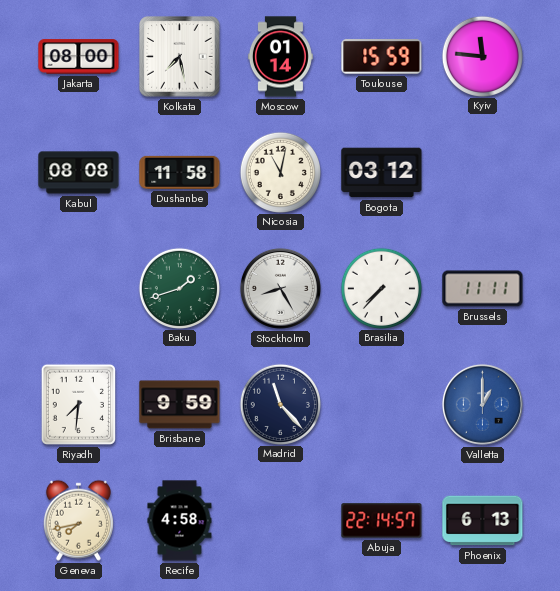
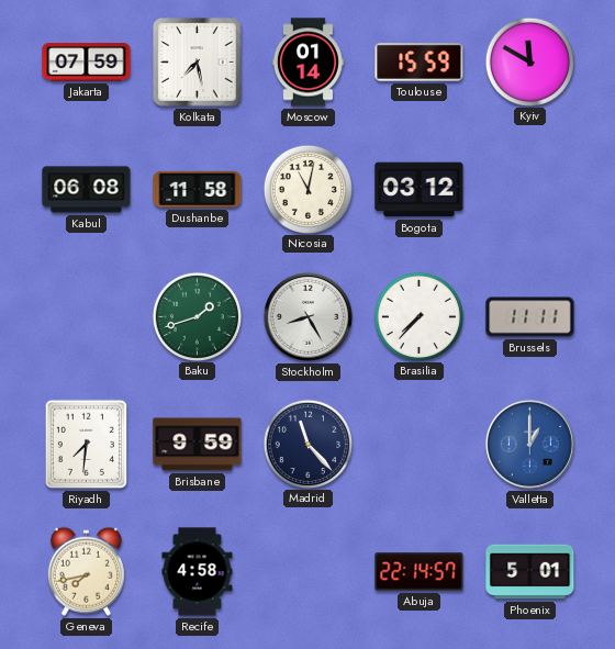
Jakarta: 08:00 -> 07:59 (87, 63)
Kyiv: 11:46 -> 11:50 (529, 61)
Kabul: 08:08 -> 06:08 (87, 190)
Phoenix: 6:13 -> 5:01 (530, 572)
